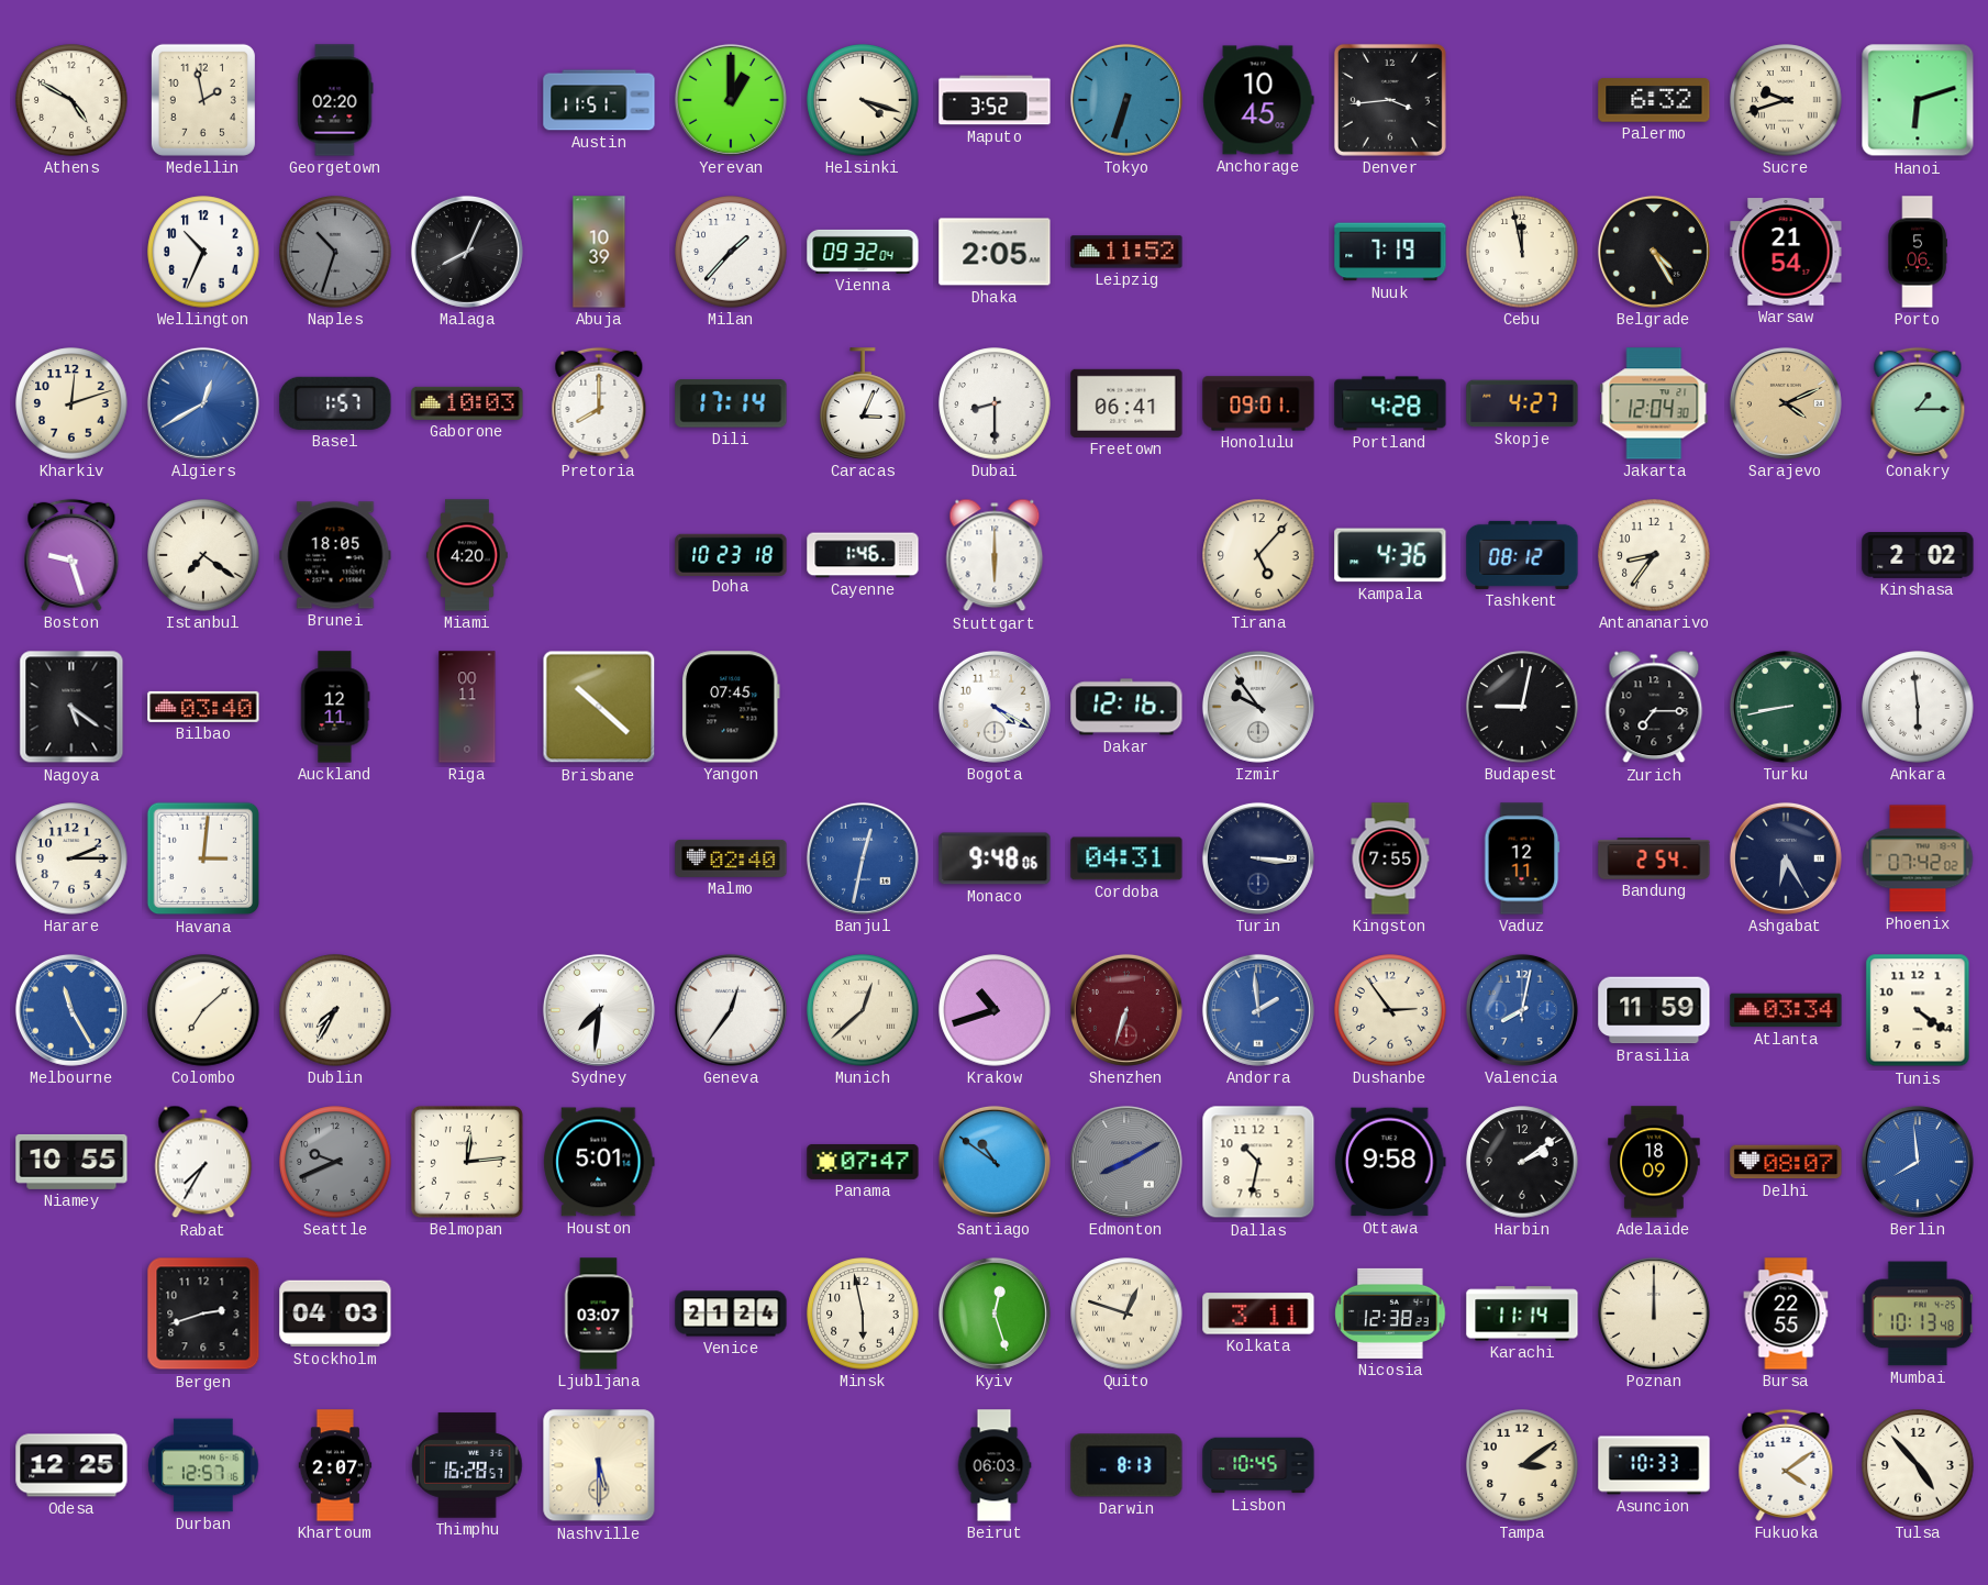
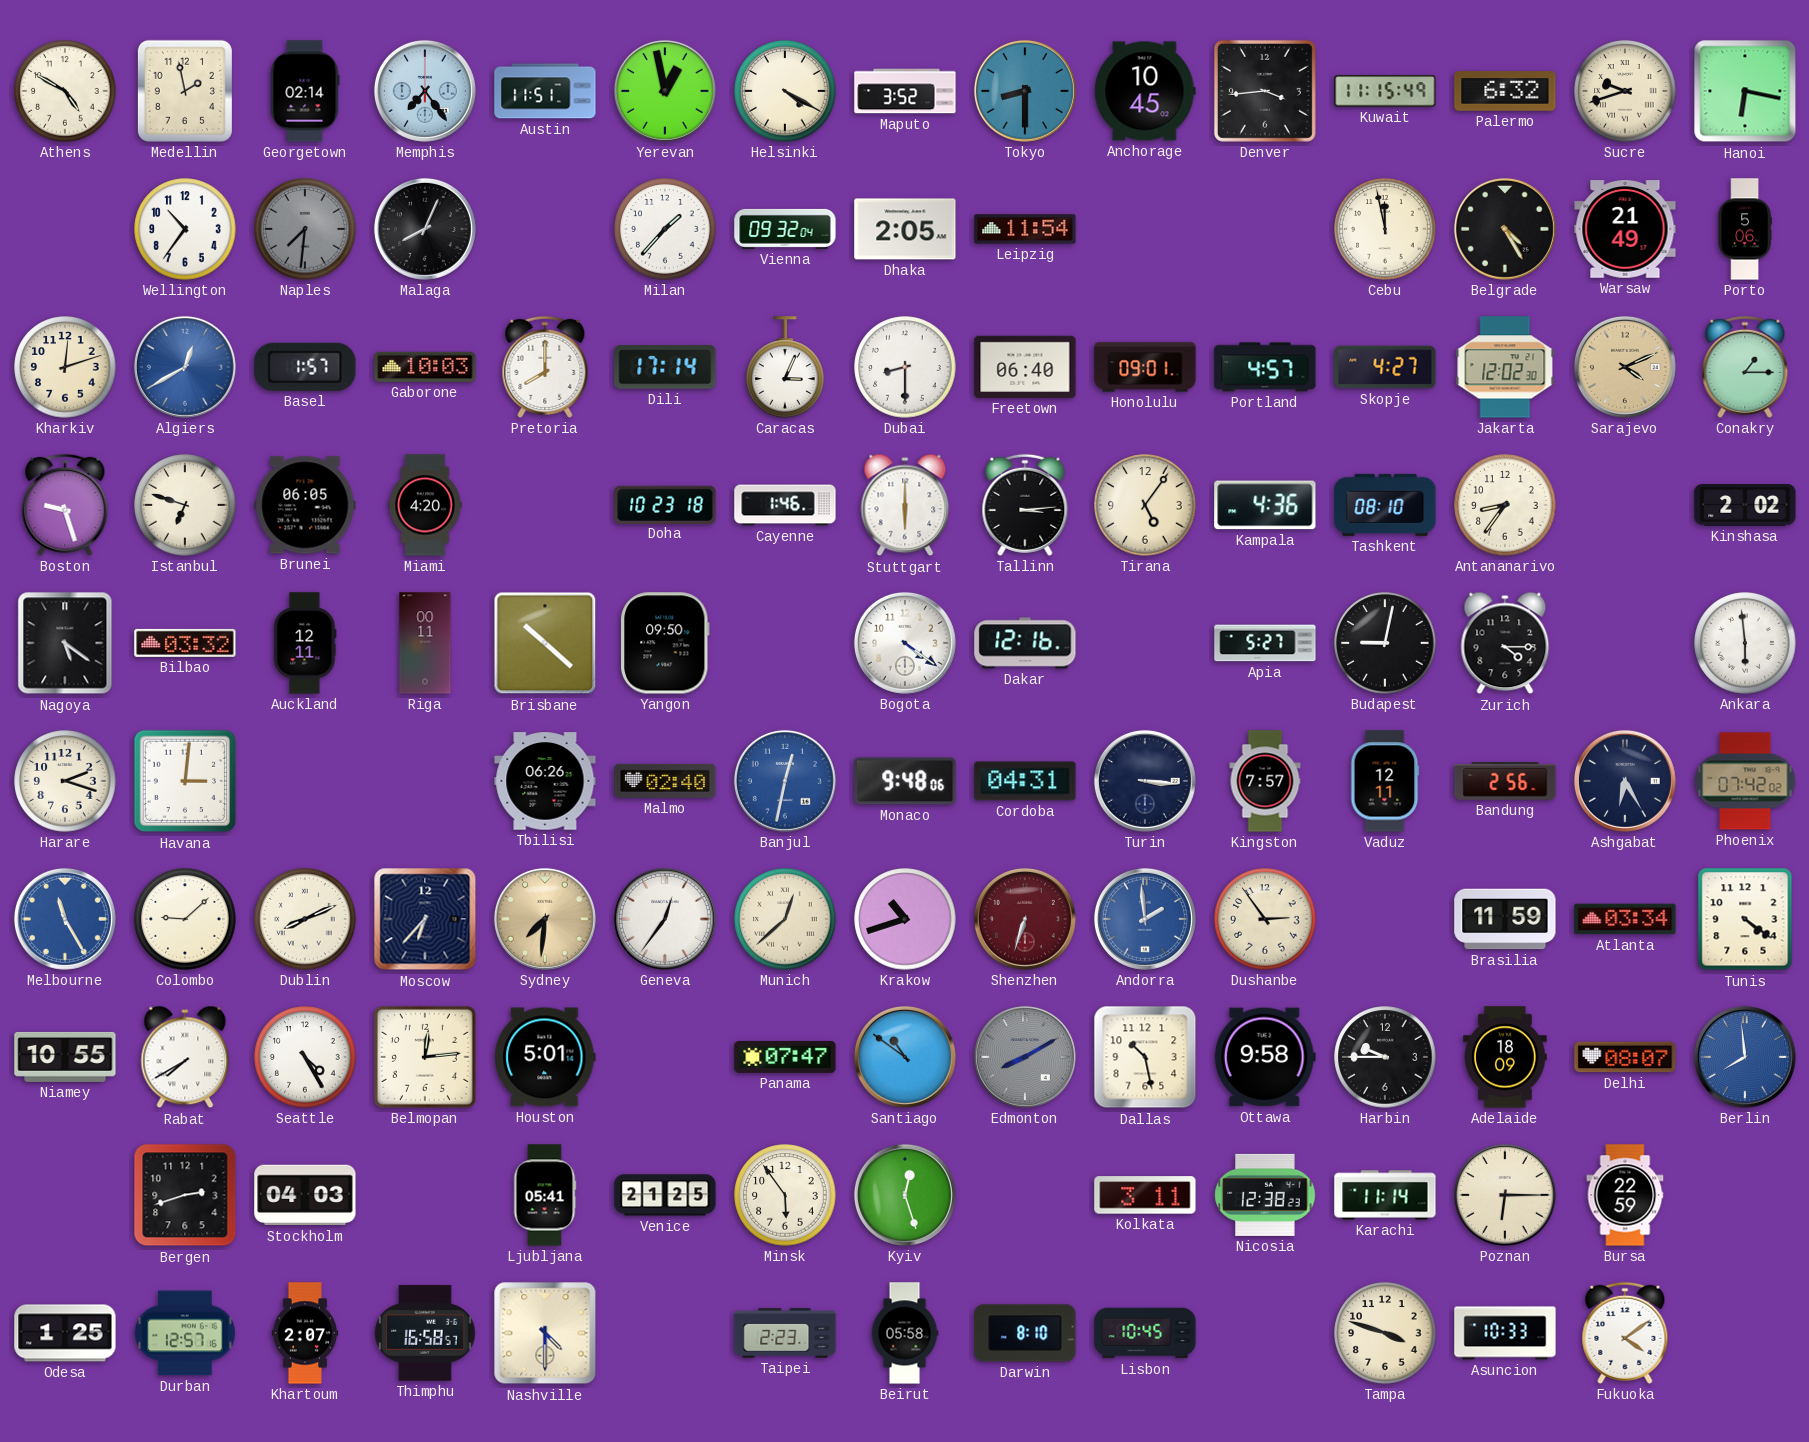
Georgetown: 02:20 -> 02:14 (305, 91)
Memphis: none -> 7:24 (425, 91)
Yerevan: 1:00 -> 12:58 (665, 91)
Helsinki: 4:18 -> 4:20 (785, 91)
Tokyo: 6:33 -> 8:30 (1025, 91)
Kuwait: none -> 11:15 (1385, 91)
Hanoi: 6:12 -> 6:17 (1745, 91)
Wellington: 10:34 -> 10:36 (185, 229)
Naples: 10:33 -> 7:31 (305, 229)
Abuja: 10:39 -> none (599, 252)
Leipzig: 11:52 -> 11:54 (1025, 229)
Nuuk: 7:19 -> none (1390, 252)
Warsaw: 21:54 -> 21:49 (1625, 229)
Freetown: 06:41 -> 06:40 (1025, 367)
Portland: 4:28 -> 4:57 (1265, 367)
Jakarta: 12:04 -> 12:02 (1505, 367)
Istanbul: 7:21 -> 6:48 (185, 505)
Brunei: 18:05 -> 06:05 (305, 505)
Tallinn: none -> 3:14 (1025, 505)
Tirana: 5:07 -> 5:06 (1145, 505)
Tashkent: 08:12 -> 08:10 (1385, 505)
Bilbao: 03:40 -> 03:32 (185, 643)
Yangon: 07:45 -> 09:50 (666, 643)
Bogota: 4:20 -> 4:21 (905, 643)
Izmir: 9:54 -> none (1258, 707)
Apia: none -> 5:27 (1265, 643)
Zurich: 7:15 -> 4:15 (1505, 643)
Turku: 8:43 -> none (1786, 707)
Harare: 2:15 -> 2:18 (65, 781)
Tbilisi: none -> 06:26 (545, 781)
Kingston: 7:55 -> 7:57 (1265, 781)
Bandung: 2:54 -> 2:56 (1505, 781)
Colombo: 7:08 -> 9:08 (185, 919)
Dublin: 7:35 -> 8:11 (305, 919)
Moscow: none -> 6:37 (425, 919)
Sydney dial: white -> champagne (545, 919)
Valencia: 8:02 -> none (1522, 1010)
Rabat: 7:35 -> 7:40 (185, 1057)
Seattle: 9:41 -> 4:25 (305, 1057)
Seattle dial: grey -> white (305, 1057)
Dallas: 10:32 -> 10:28 (1145, 1057)
Harbin: 2:09 -> 9:45 (1385, 1057)
Ljubljana: 03:07 -> 05:41 (545, 1195)
Venice: 21:24 -> 21:25 (665, 1195)
Minsk: 5:58 -> 5:54 (785, 1195)
Quito: 12:48 -> none (1126, 1314)
Poznan: 12:00 -> 6:15 (1505, 1195)
Bursa: 22:55 -> 22:59 (1625, 1195)
Mumbai: 10:13 -> none (1918, 1314)
Odesa: 12:25 -> 1:25 (65, 1333)
Thimphu: 16:28 -> 16:58 (425, 1333)
Nashville: 5:30 -> 4:30 (545, 1333)
Taipei: none -> 2:23 (785, 1333)
Beirut: 06:03 -> 05:58 (905, 1333)
Darwin: 8:13 -> 8:10 (1025, 1333)
Tampa: 3:09 -> 3:48 (1385, 1333)
Tulsa: 4:53 -> none (1918, 1465)
